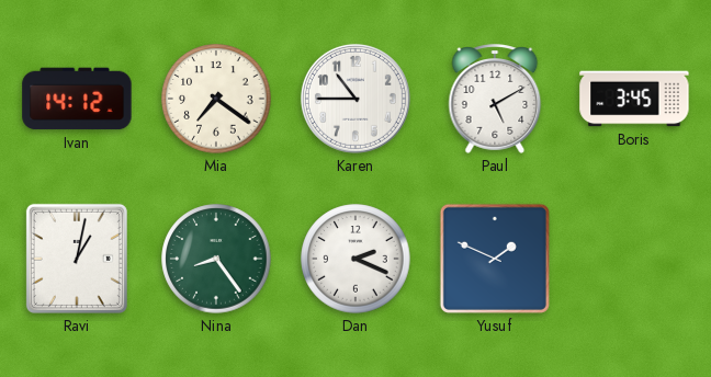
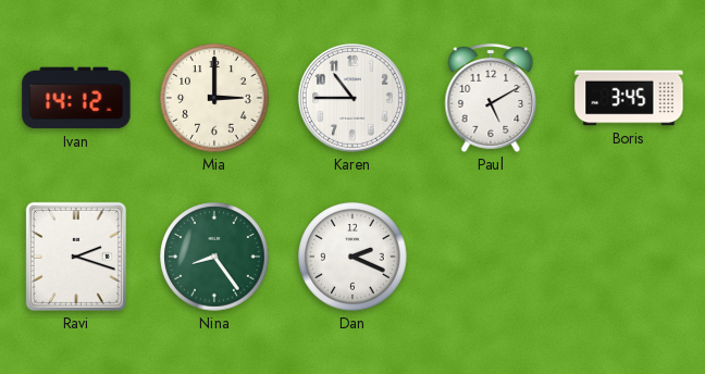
Mia: 7:21 -> 3:00 (214, 98)
Ravi: 1:02 -> 2:18 (76, 257)
Yusuf: 1:49 -> none (495, 259)
